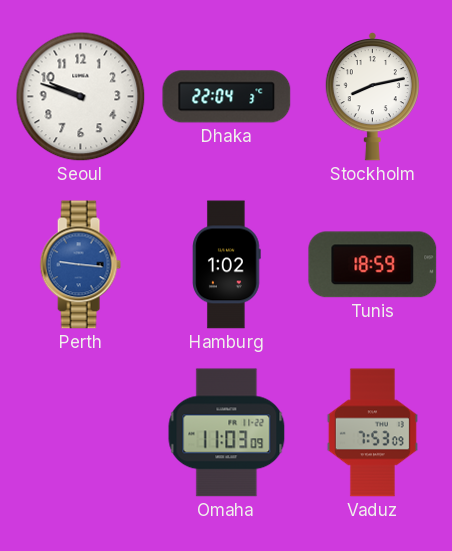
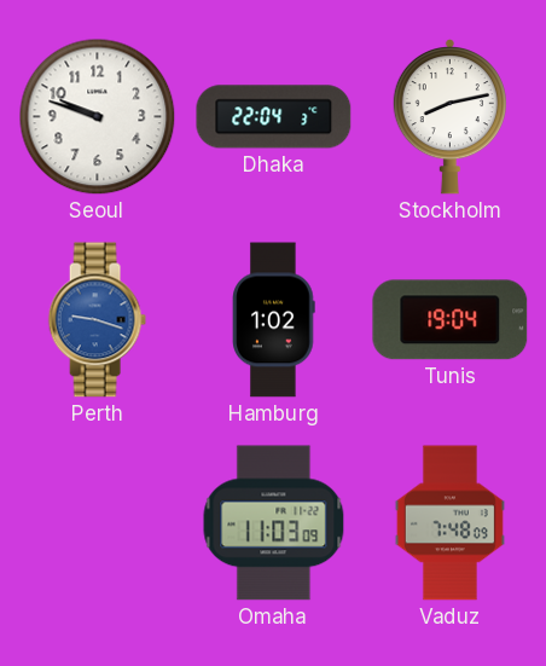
Perth: 9:16 -> 9:18 (97, 320)
Tunis: 18:59 -> 19:04 (451, 320)
Vaduz: 7:53 -> 7:48 (449, 523)
